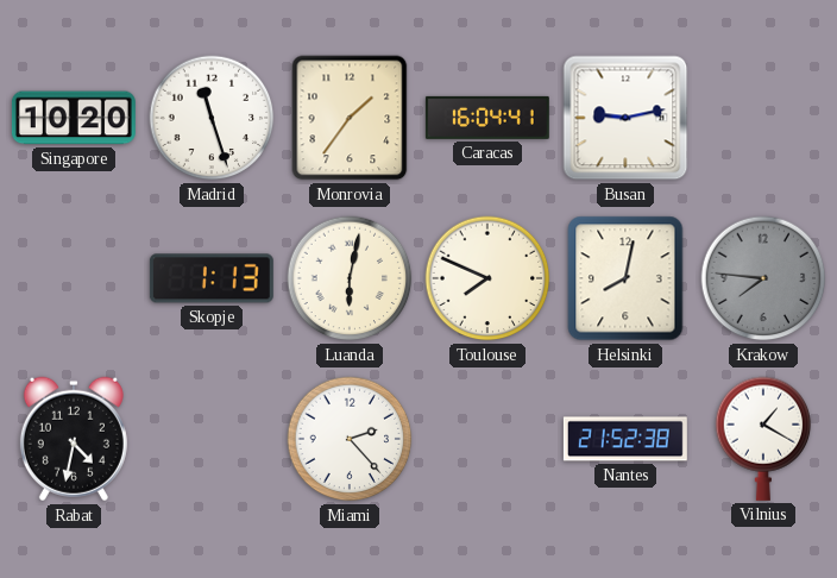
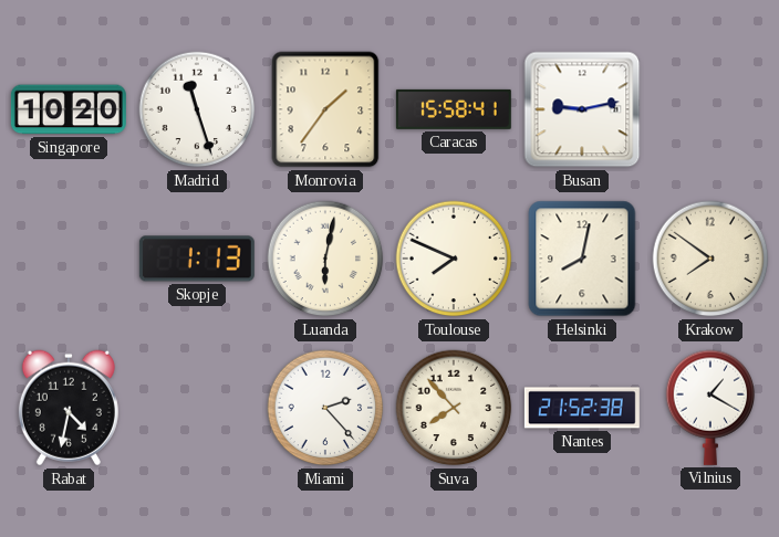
Caracas: 16:04 -> 15:58 (454, 109)
Krakow: 7:46 -> 7:51 (710, 259)
Krakow dial: grey -> cream (710, 259)
Suva: none -> 7:53 (454, 408)
